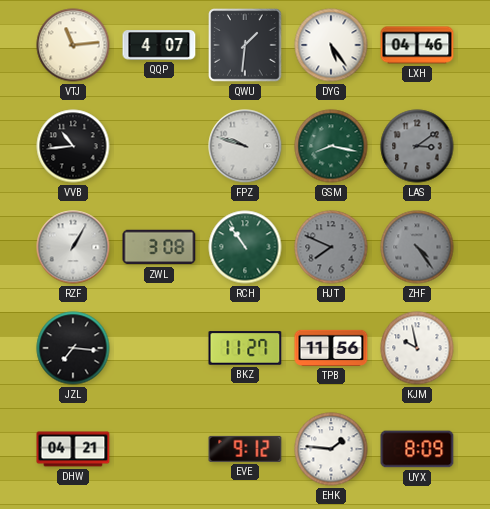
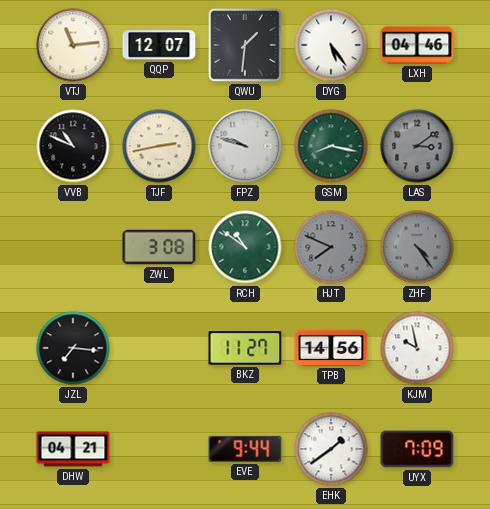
QQP: 4:07 -> 12:07 (159, 45)
VVB: 10:44 -> 10:49 (73, 146)
TJF: none -> 2:43 (159, 146)
RZF: 1:05 -> none (73, 247)
RCH: 10:54 -> 10:51 (245, 247)
TPB: 11:56 -> 14:56 (331, 348)
EVE: 9:12 -> 9:44 (245, 449)
EHK: 1:46 -> 1:39 (331, 449)
UYX: 8:09 -> 7:09 (417, 449)
